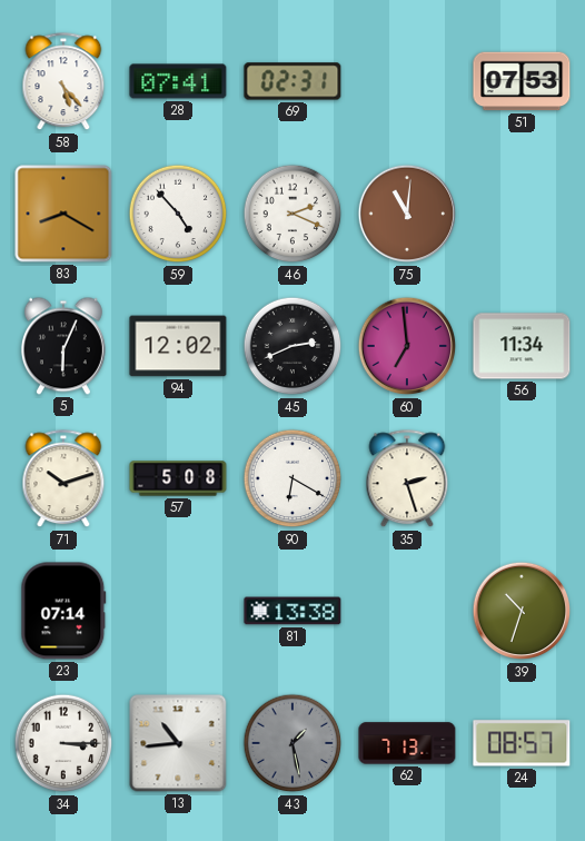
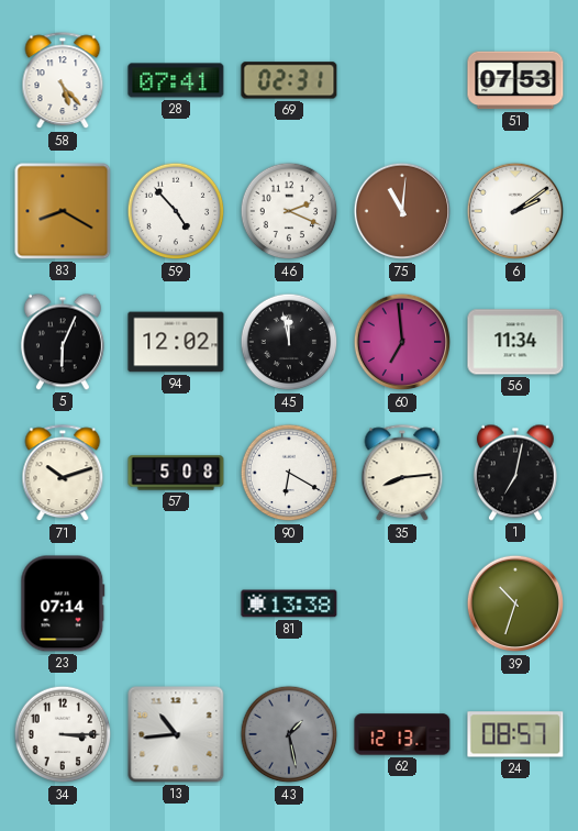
6: none -> 2:09 (515, 211)
45: 2:41 -> 11:58 (289, 342)
35: 2:27 -> 8:14 (402, 474)
1: none -> 7:02 (515, 473)
62: 7:13 -> 12:13 (402, 734)
